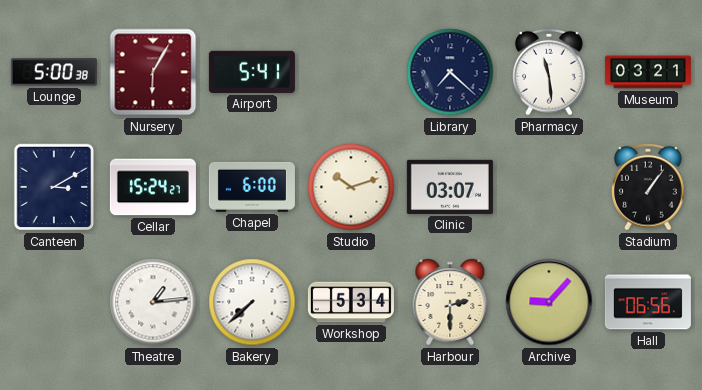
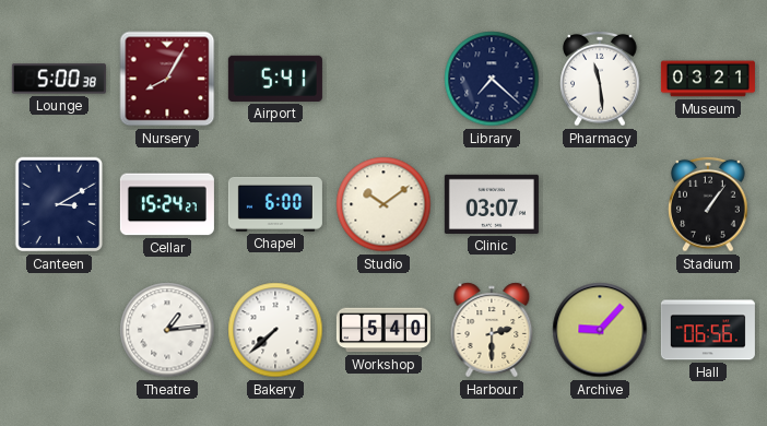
Nursery: 6:05 -> 8:05 (167, 79)
Studio: 10:12 -> 10:09 (383, 204)
Workshop: 5:34 -> 5:40 (383, 330)
